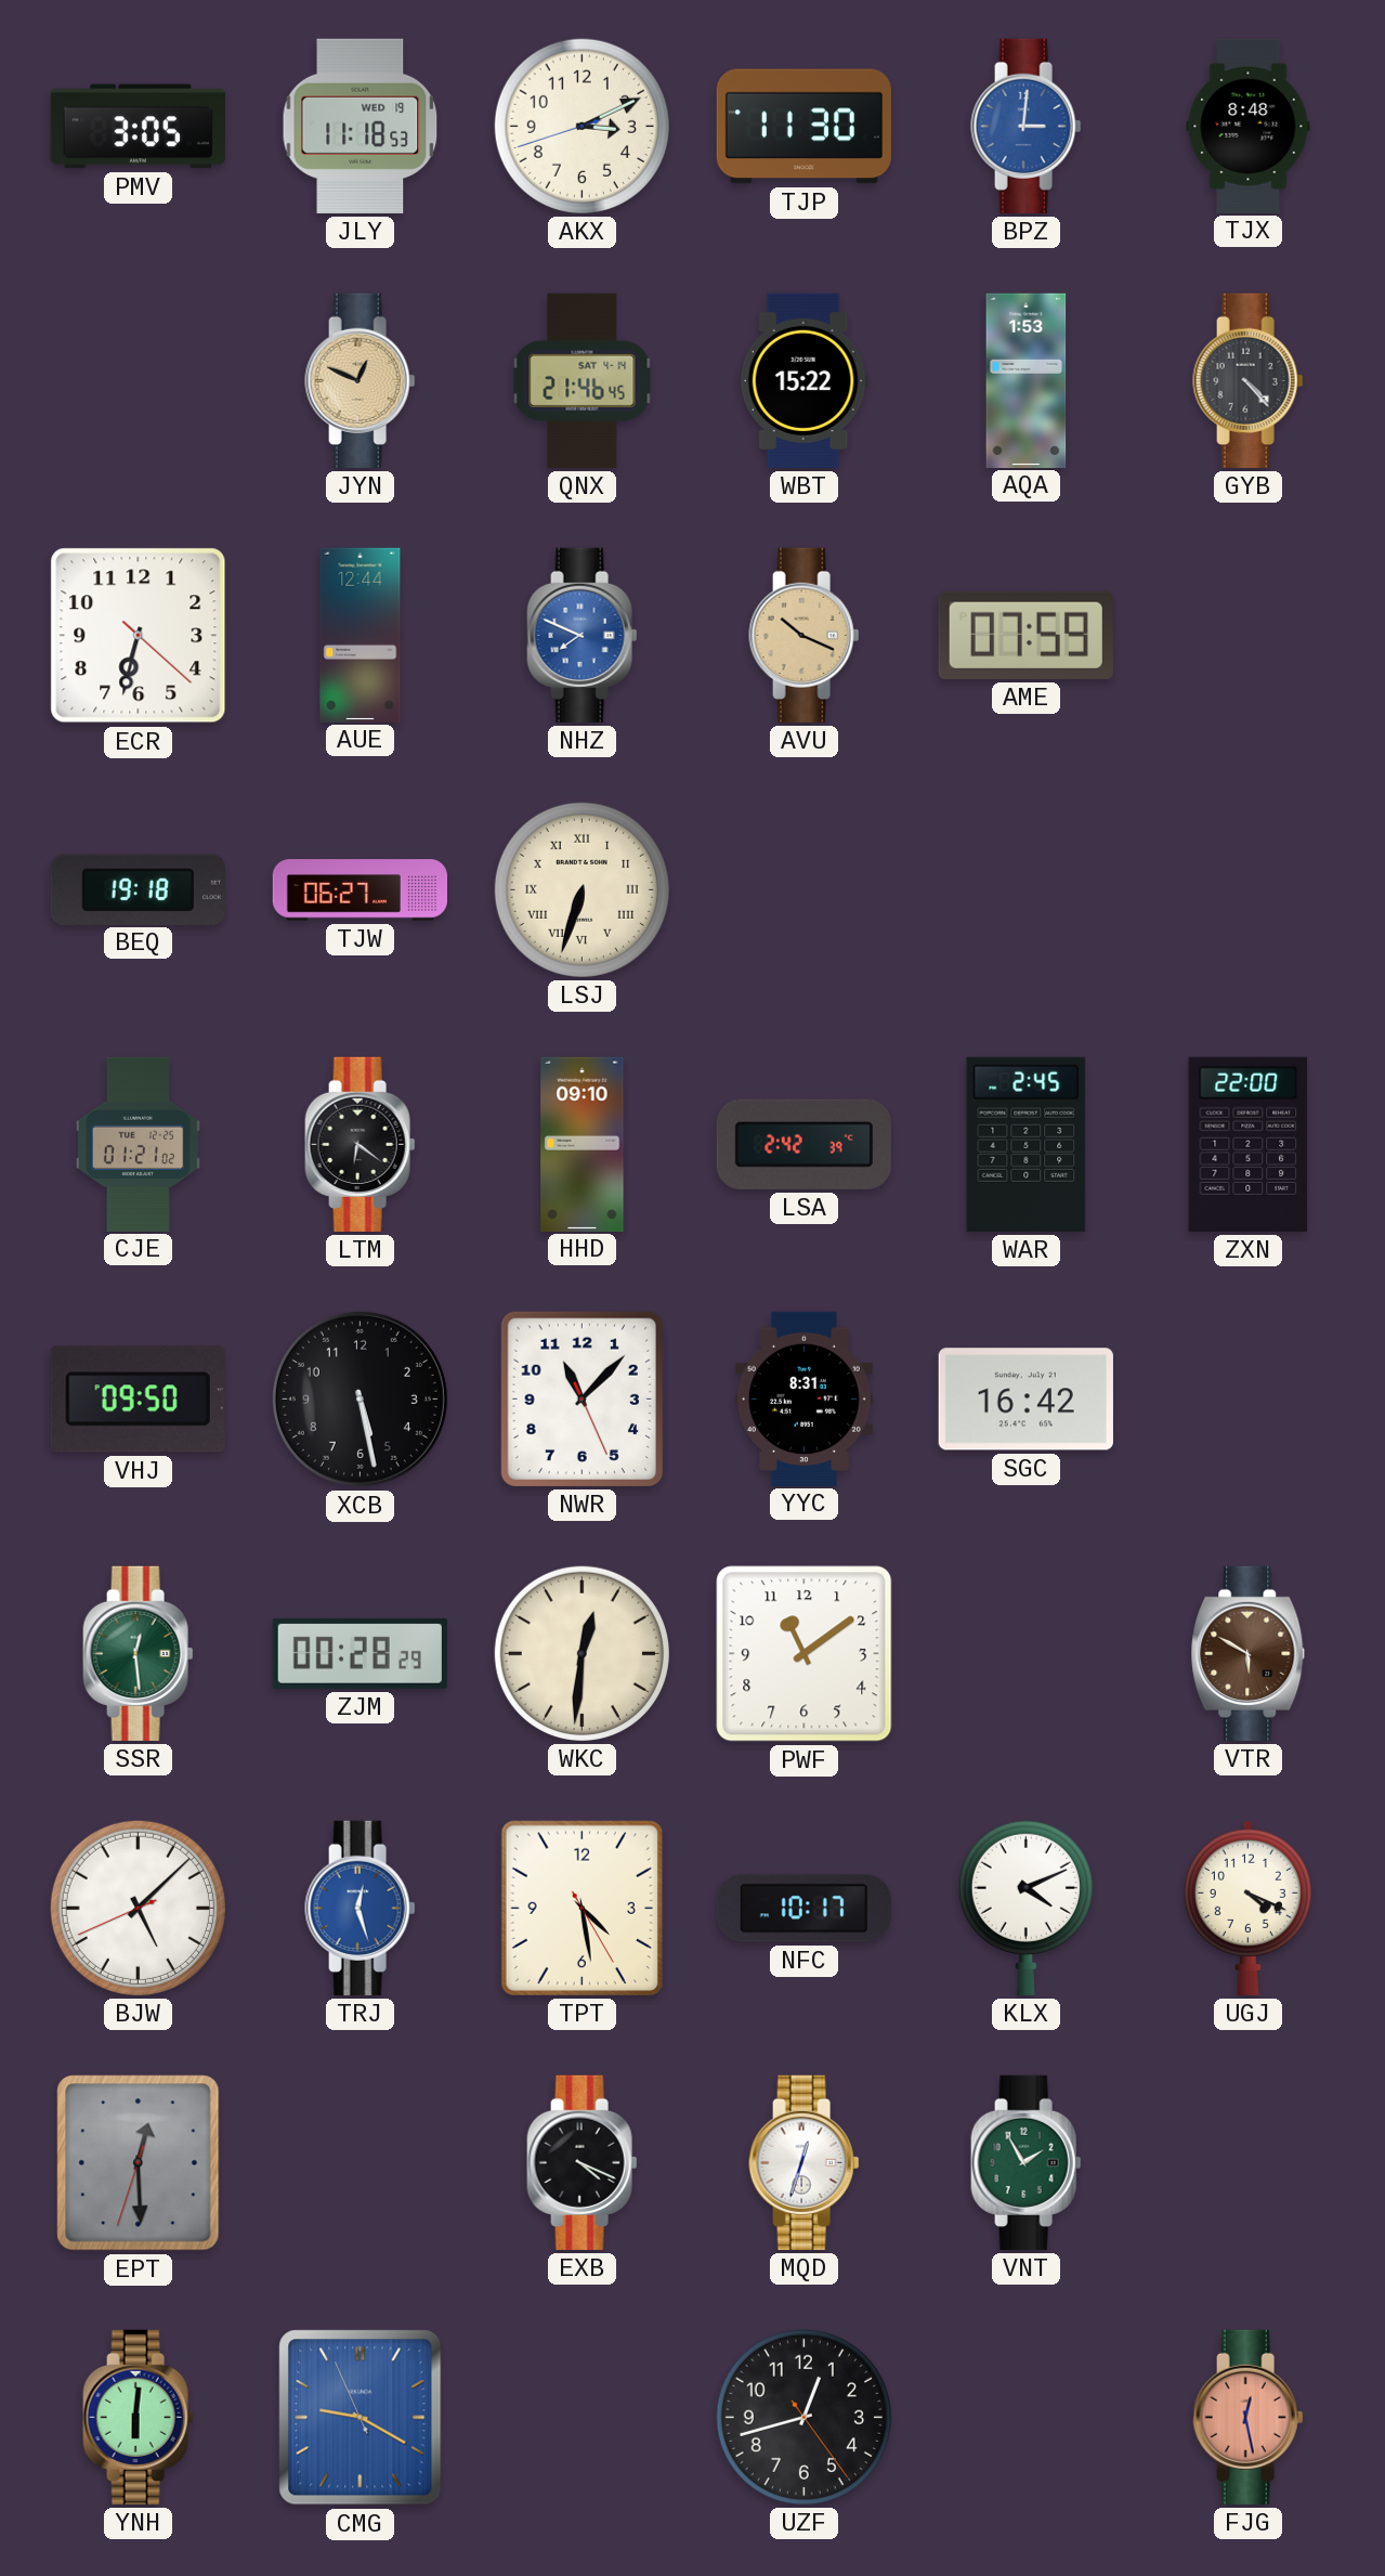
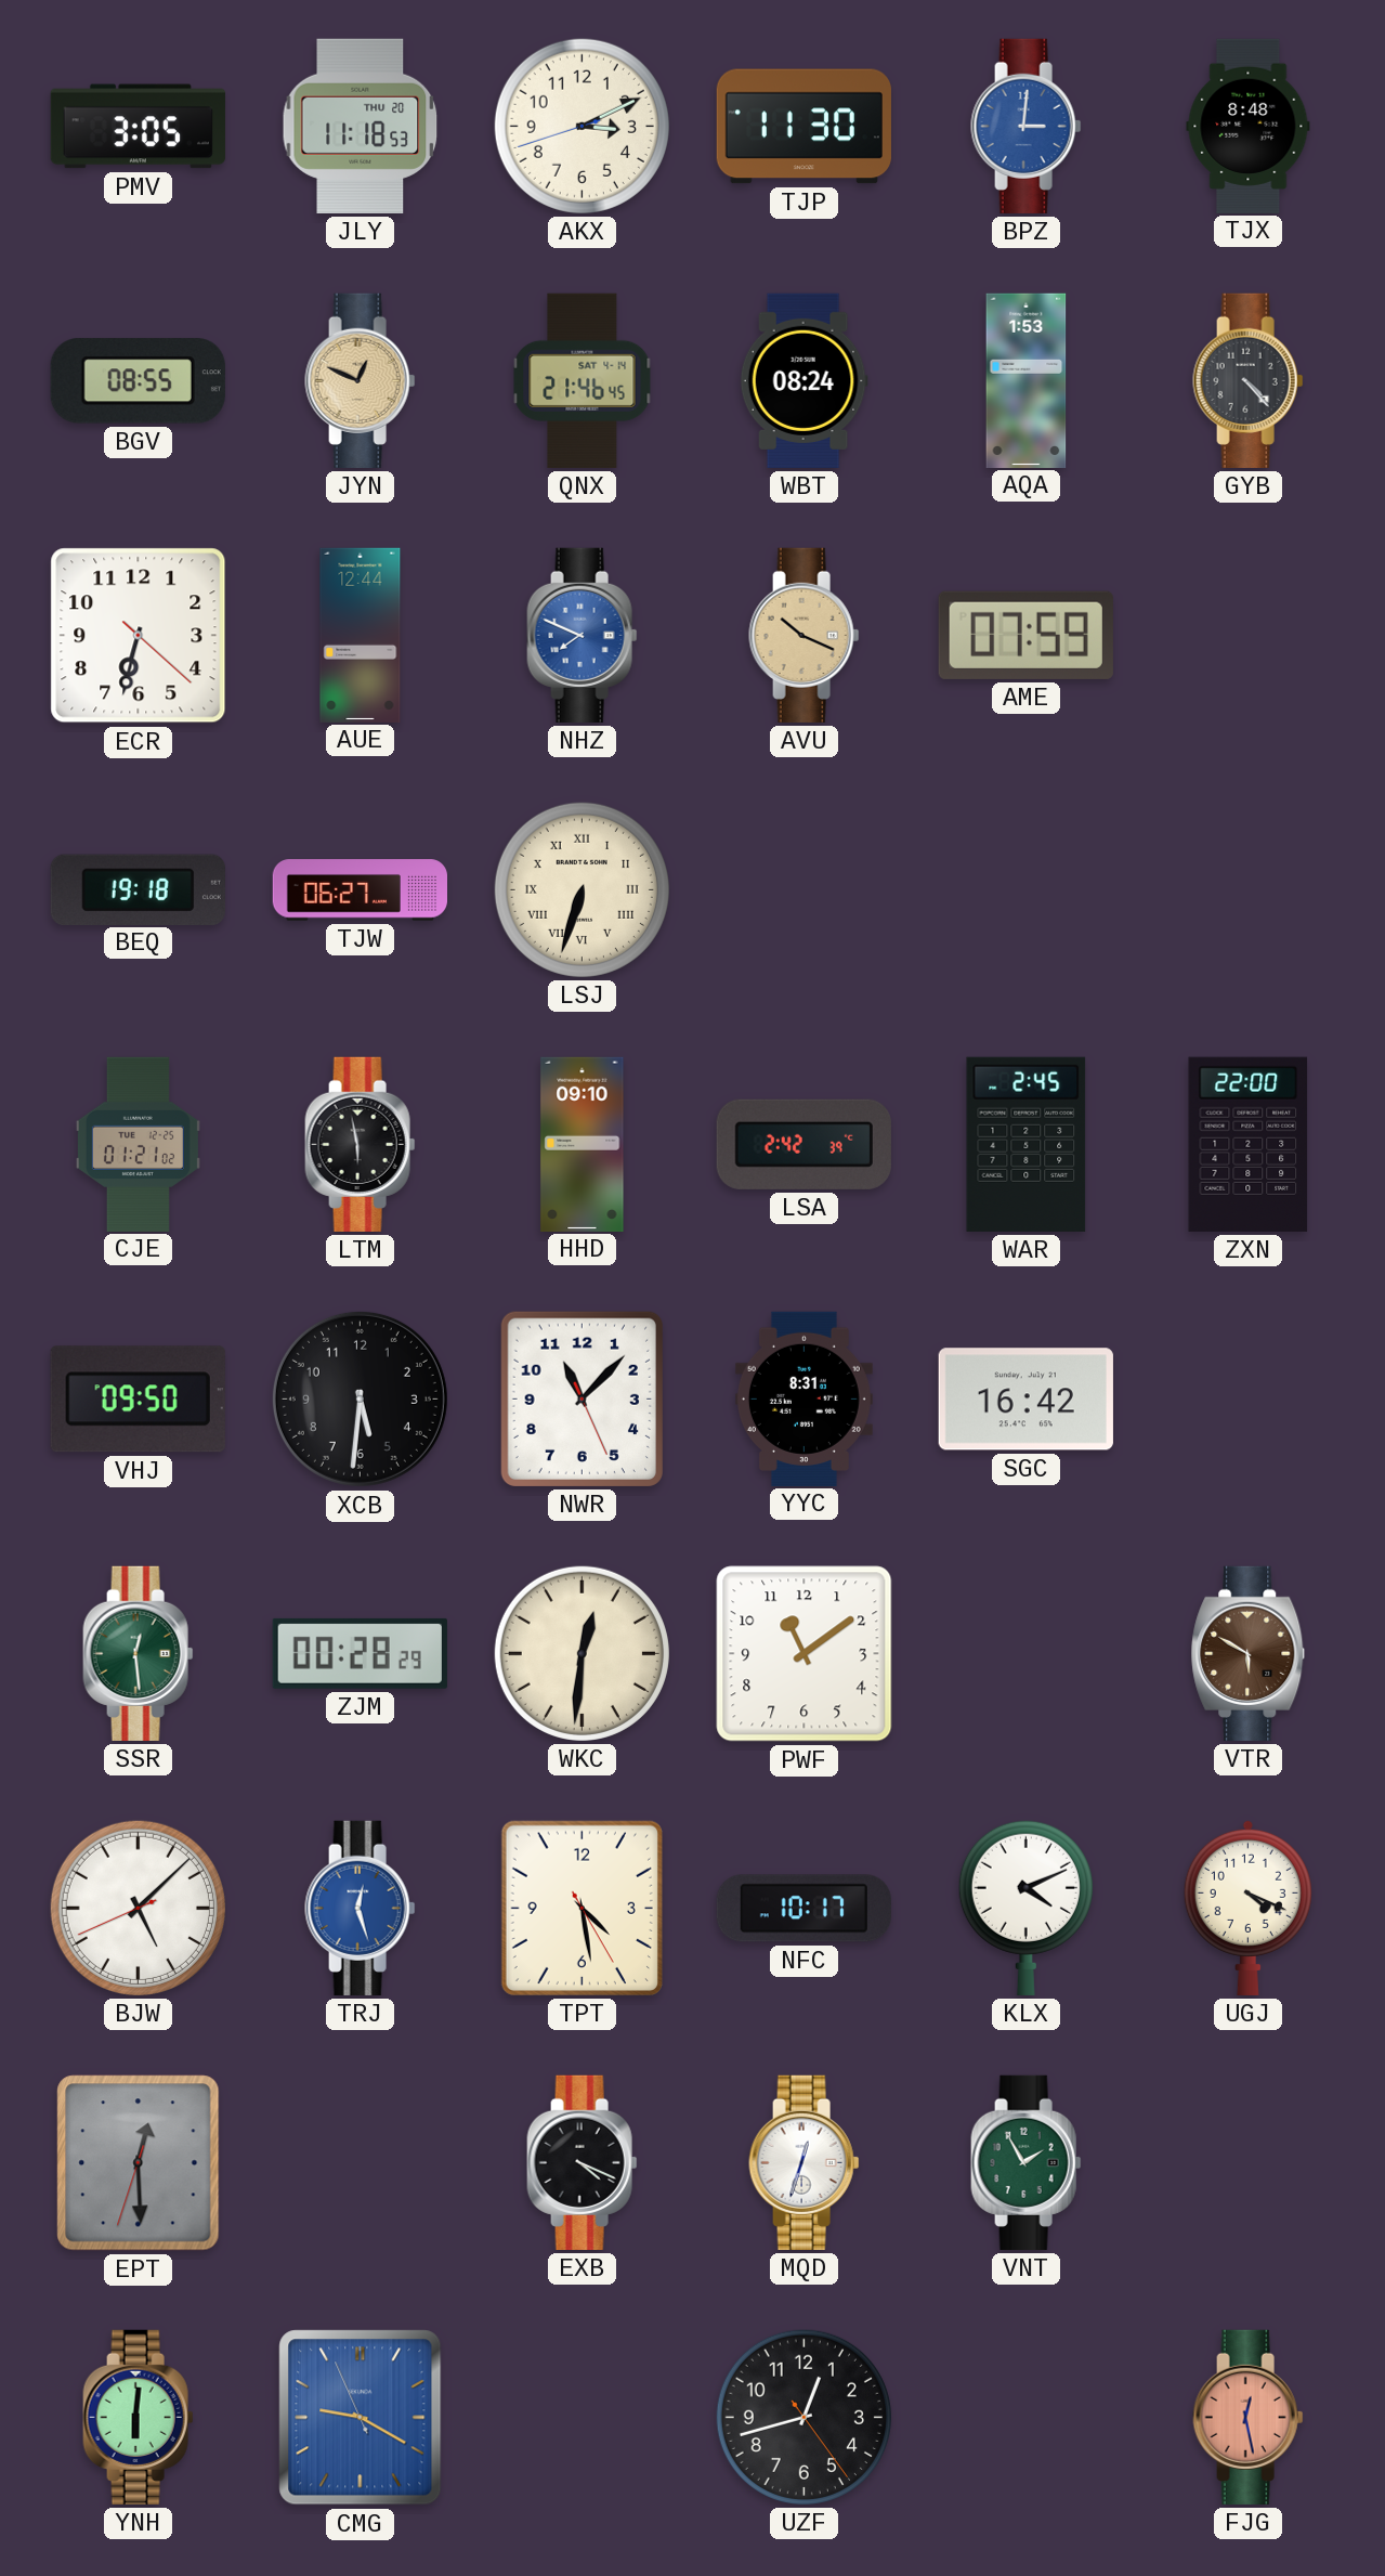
JLY date: WED 19 -> THU 20 (361, 126)
BGV: none -> 08:55 (138, 381)
WBT: 15:22 -> 08:24 (803, 380)
LTM: 6:21 -> 5:58 (361, 1144)
XCB: 5:28 -> 5:31 (360, 1398)
